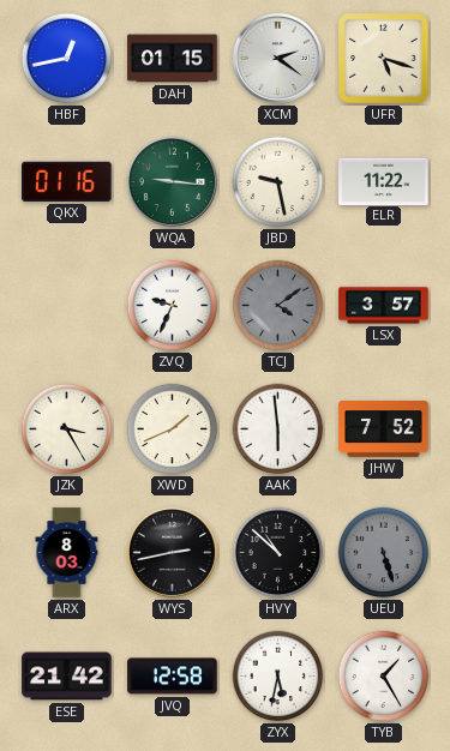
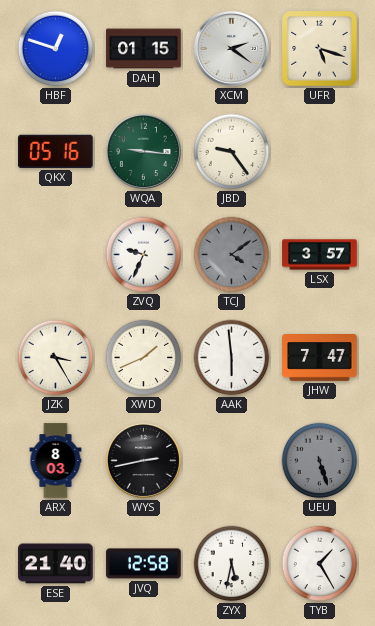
HBF: 12:43 -> 12:48 (56, 49)
QKX: 01:16 -> 05:16 (56, 151)
JBD: 9:28 -> 9:24 (232, 152)
ELR: 11:22 -> none (384, 181)
JHW: 7:52 -> 7:47 (320, 358)
HVY: 10:52 -> none (278, 553)
ESE: 21:42 -> 21:40 (56, 564)
